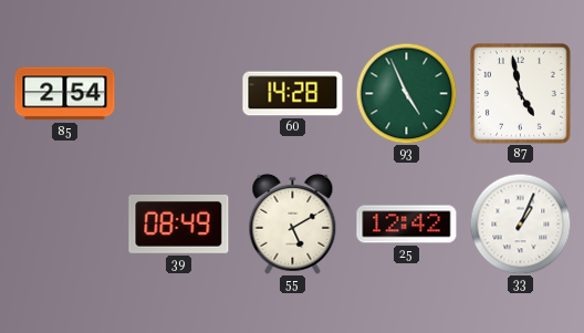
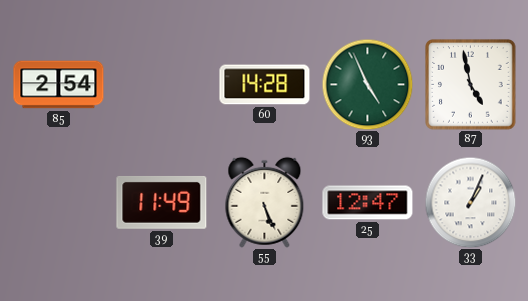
39: 08:49 -> 11:49 (162, 202)
55: 5:10 -> 5:26 (265, 202)
25: 12:42 -> 12:47 (368, 203)
